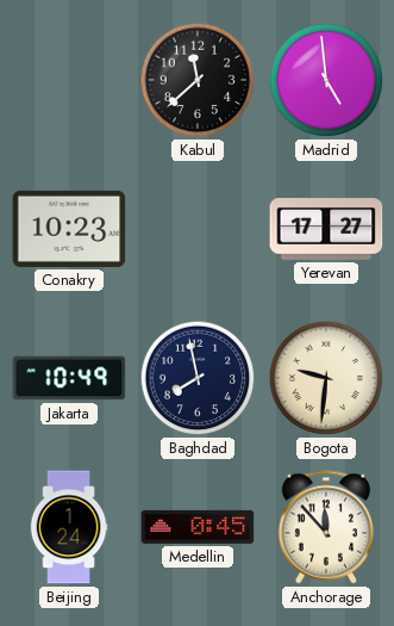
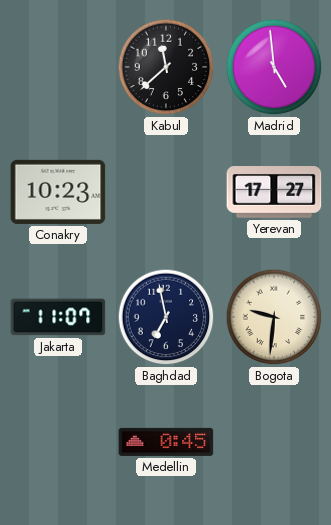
Jakarta: 10:49 -> 11:07 (58, 317)
Baghdad: 7:58 -> 6:58 (166, 317)
Beijing: 1:24 -> none (69, 527)
Anchorage: 11:53 -> none (325, 527)
